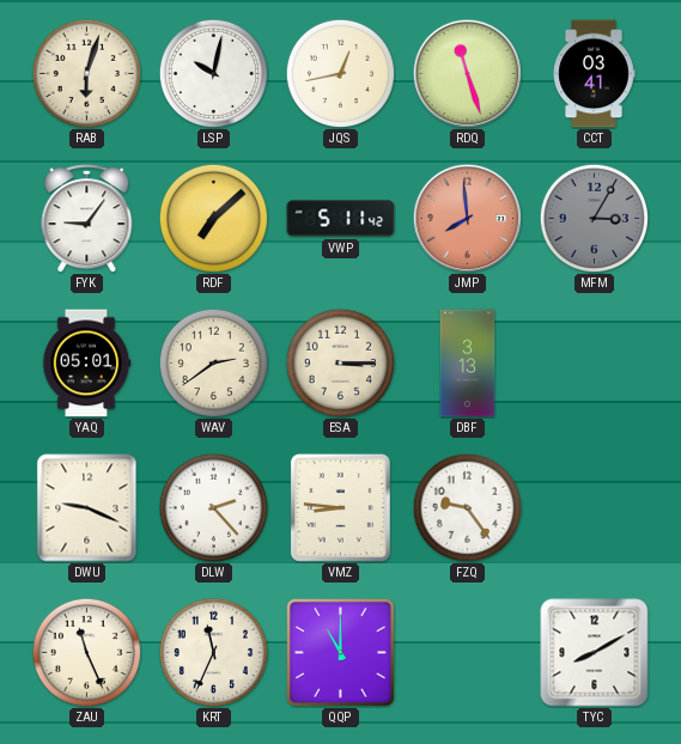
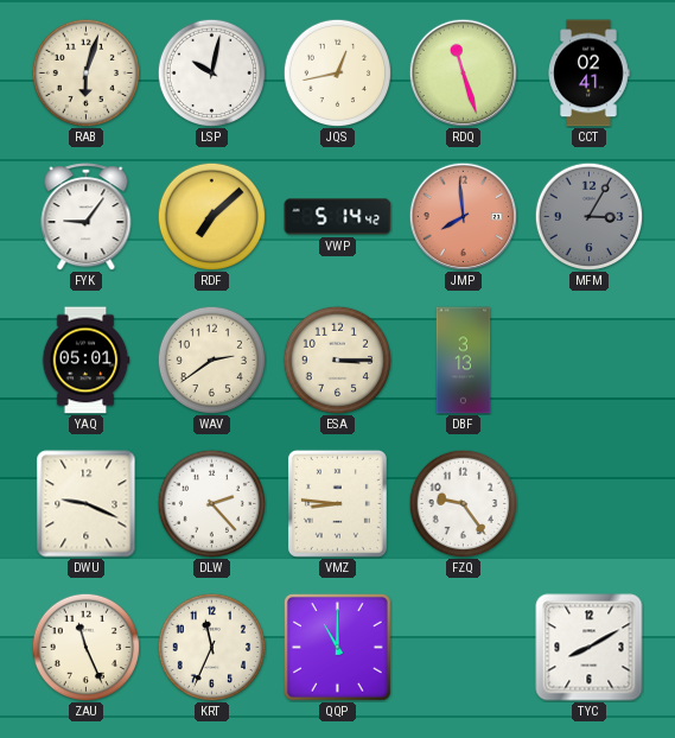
CCT: 03:41 -> 02:41 (588, 74)
VWP: 5:11 -> 5:14 (338, 217)
